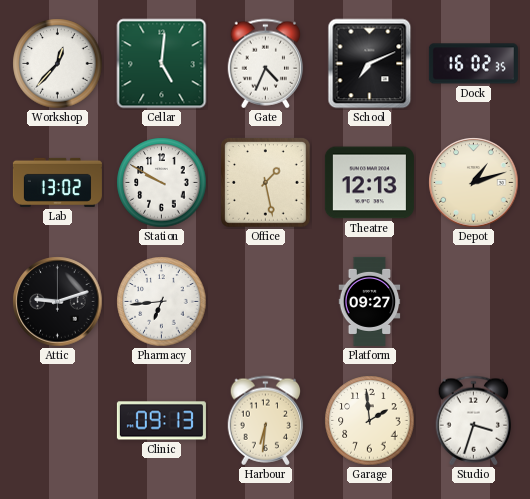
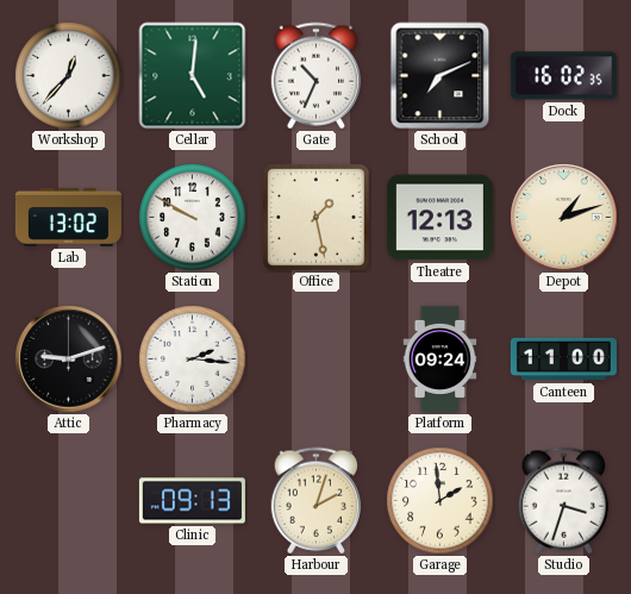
Gate: 4:34 -> 10:34 (317, 76)
Pharmacy: 6:44 -> 2:16 (193, 359)
Platform: 09:27 -> 09:24 (441, 358)
Canteen: none -> 11:00 (563, 359)
Harbour: 6:31 -> 2:03 (317, 501)
